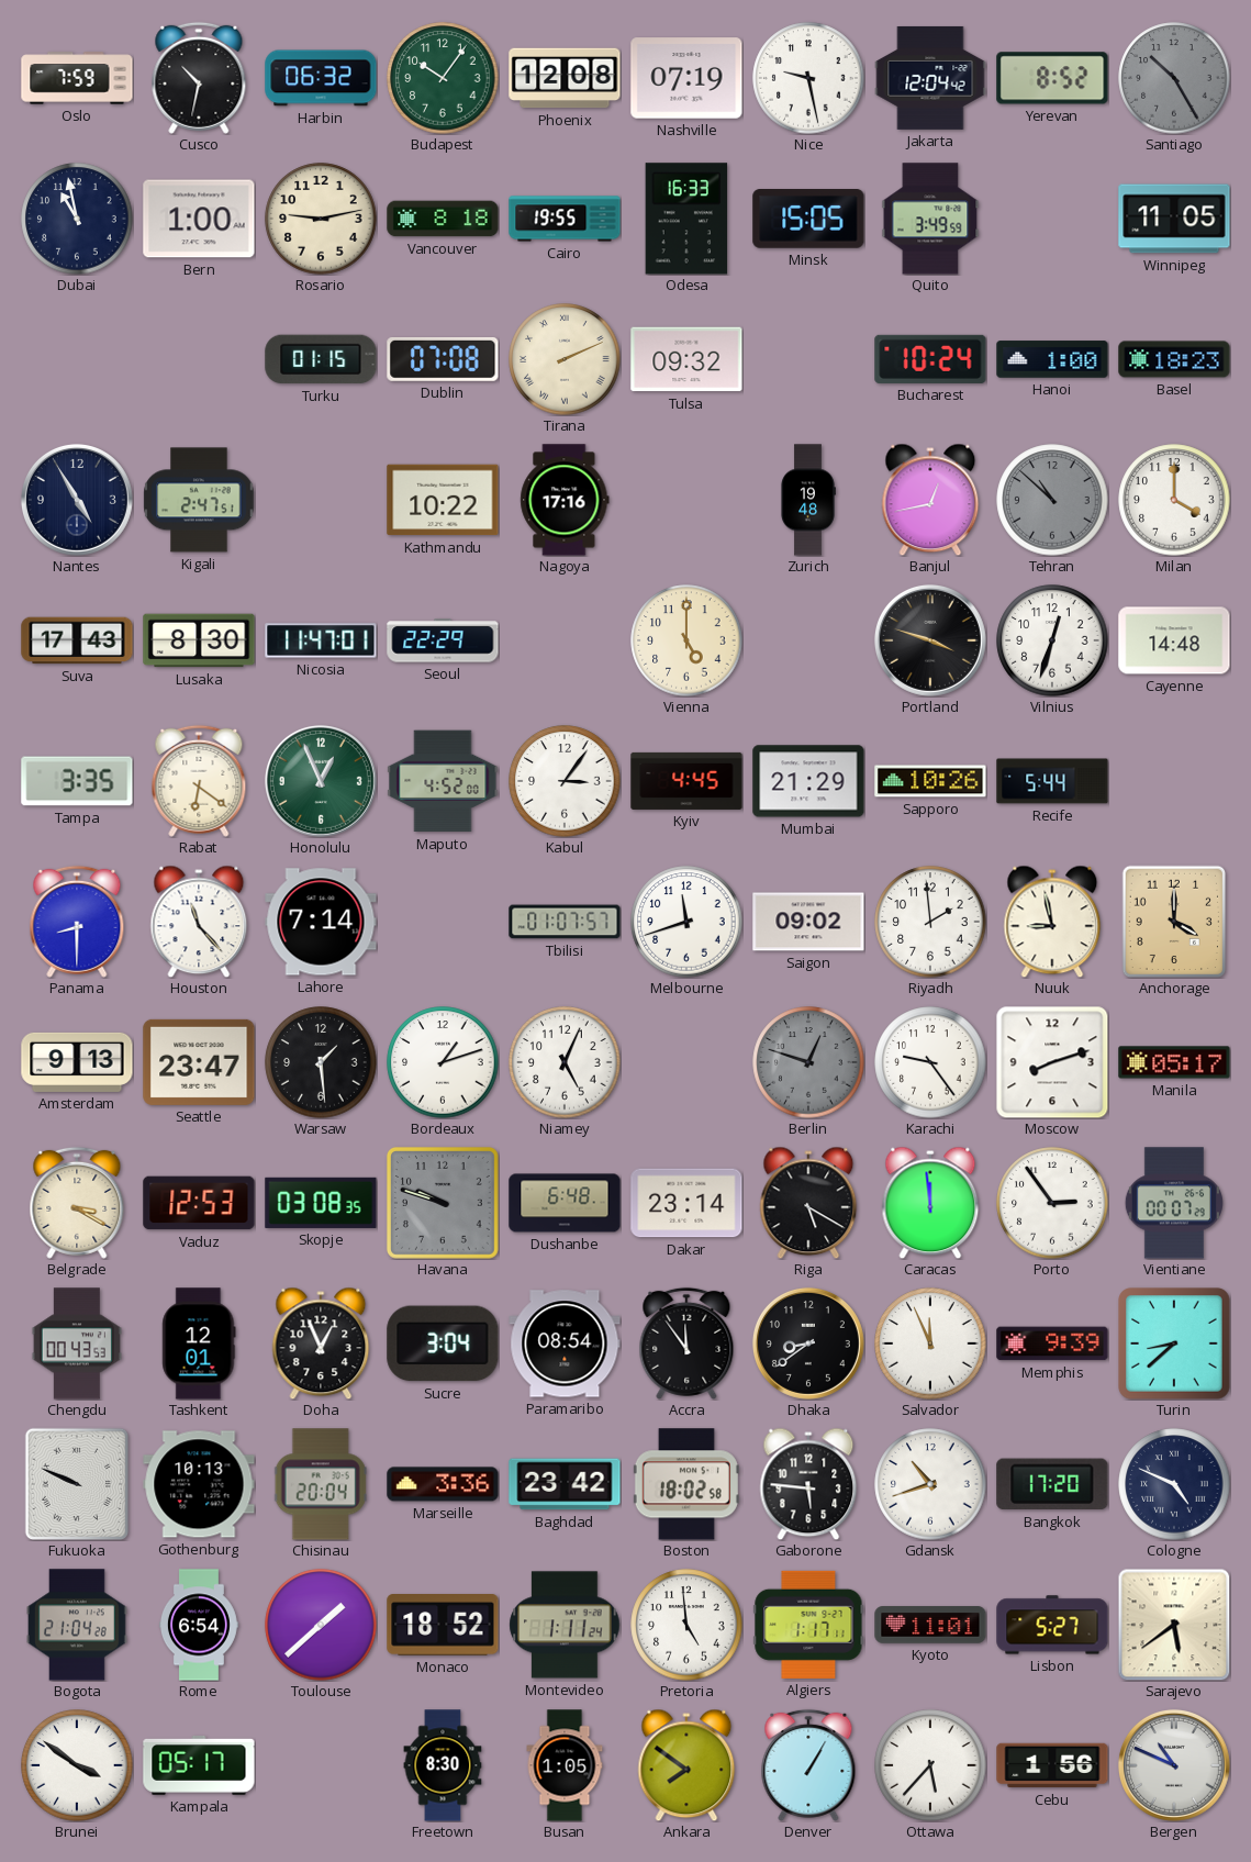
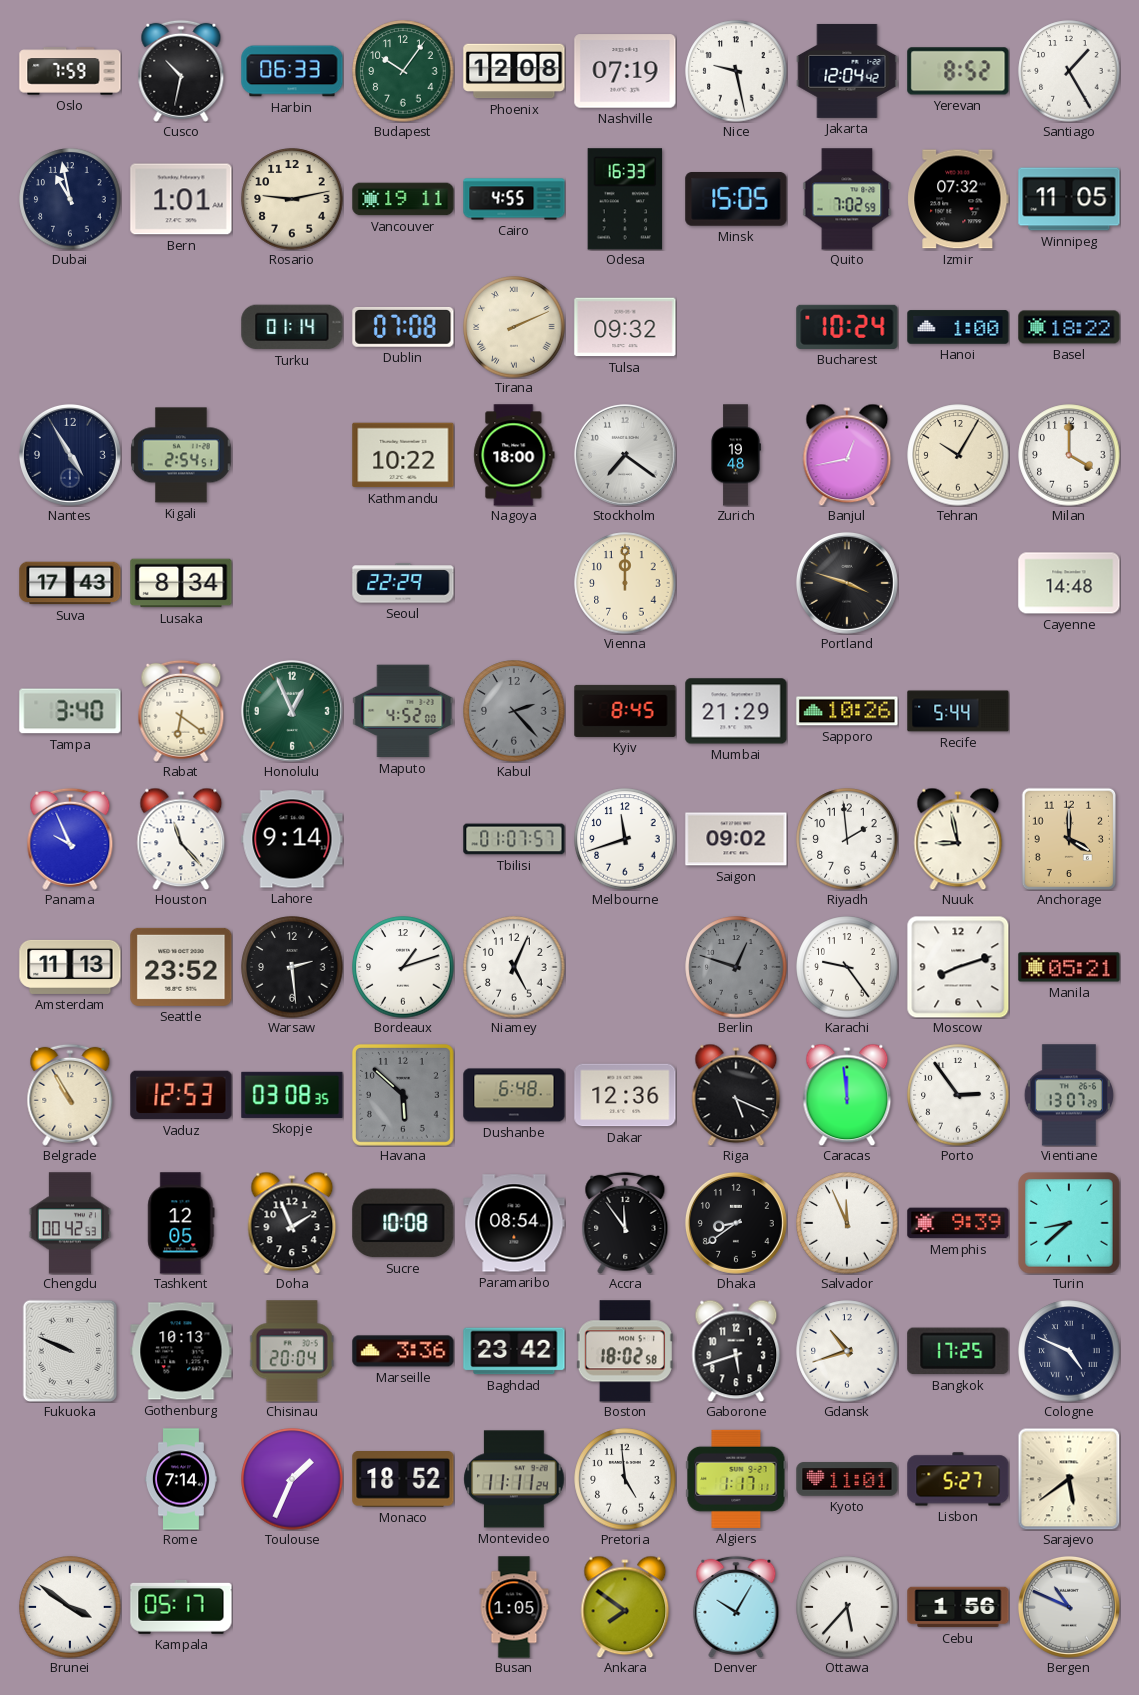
Harbin: 06:32 -> 06:33 (292, 71)
Santiago: 10:25 -> 1:25 (1069, 71)
Santiago dial: grey -> white (1069, 71)
Bern: 1:00 -> 1:01 (181, 199)
Vancouver: 8:18 -> 19:11 (403, 199)
Cairo: 19:55 -> 4:55 (514, 199)
Quito: 3:49 -> 7:02 (847, 199)
Izmir: none -> 07:32 (958, 199)
Turku: 01:15 -> 01:14 (292, 327)
Basel: 18:23 -> 18:22 (1069, 327)
Kigali: 2:47 -> 2:54 (181, 455)
Nagoya: 17:16 -> 18:00 (514, 455)
Stockholm: none -> 7:21 (625, 455)
Tehran: 10:52 -> 10:05 (958, 455)
Tehran dial: grey -> cream (958, 455)
Lusaka: 8:30 -> 8:34 (181, 583)
Nicosia: 11:47 -> none (321, 640)
Vienna: 5:00 -> 12:00 (625, 583)
Vilnius: 12:33 -> none (1052, 640)
Tampa: 3:35 -> 3:40 (70, 711)
Kabul: 3:06 -> 2:23 (514, 711)
Kabul dial: white -> grey (514, 711)
Kyiv: 4:45 -> 8:45 (625, 711)
Panama: 8:30 -> 9:56 (70, 839)
Lahore: 7:14 -> 9:14 (292, 839)
Amsterdam: 9:13 -> 11:13 (70, 967)
Seattle: 23:47 -> 23:52 (181, 967)
Warsaw: 1:29 -> 2:29 (292, 967)
Manila: 05:17 -> 05:21 (1069, 967)
Belgrade: 3:20 -> 10:55 (70, 1095)
Havana: 9:48 -> 5:52 (403, 1095)
Dakar: 23:14 -> 12:36 (625, 1095)
Riga: 5:20 -> 5:19 (736, 1095)
Vientiane: 00:07 -> 13:07 (1069, 1095)
Chengdu: 00:43 -> 00:42 (70, 1223)
Tashkent: 12:01 -> 12:05 (181, 1223)
Doha: 12:56 -> 1:56 (292, 1223)
Sucre: 3:04 -> 10:08 (403, 1223)
Gaborone: 5:46 -> 5:42 (736, 1351)
Bangkok: 17:20 -> 17:25 (958, 1351)
Bogota: 21:04 -> none (77, 1625)
Rome: 6:54 -> 7:14 (181, 1479)
Toulouse: 1:38 -> 1:34 (292, 1479)
Montevideo: 1:11 -> 11:11 (514, 1479)
Freetown: 8:30 -> none (443, 1765)
Denver: 1:05 -> 10:05 (736, 1607)
